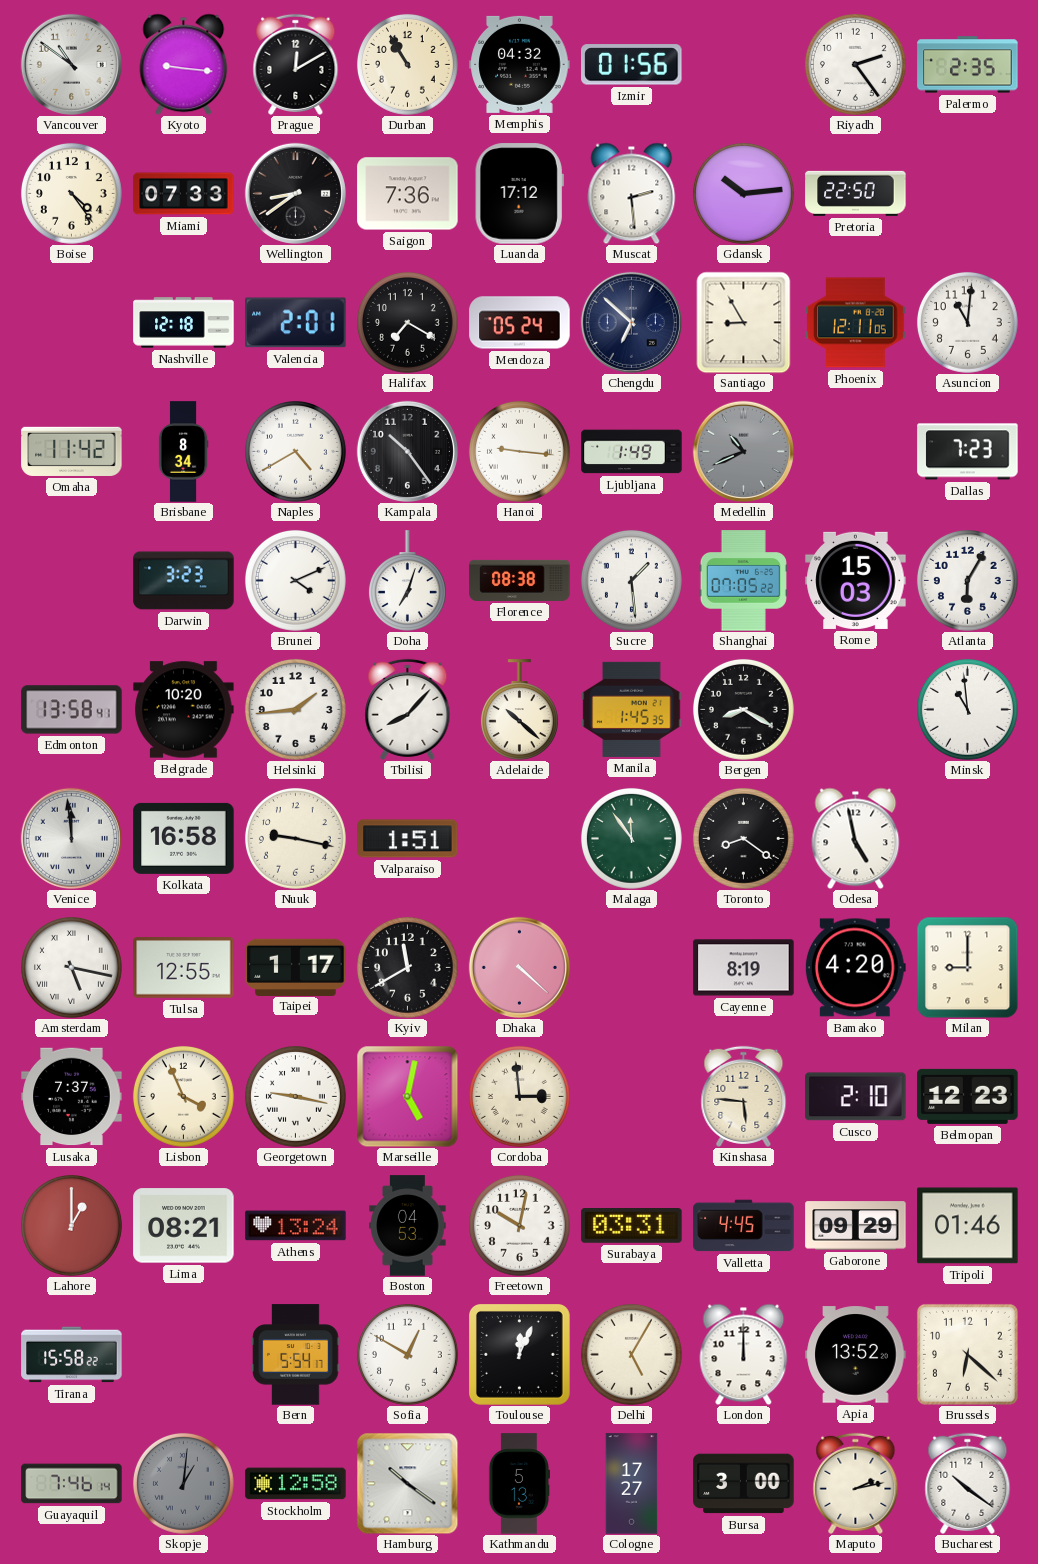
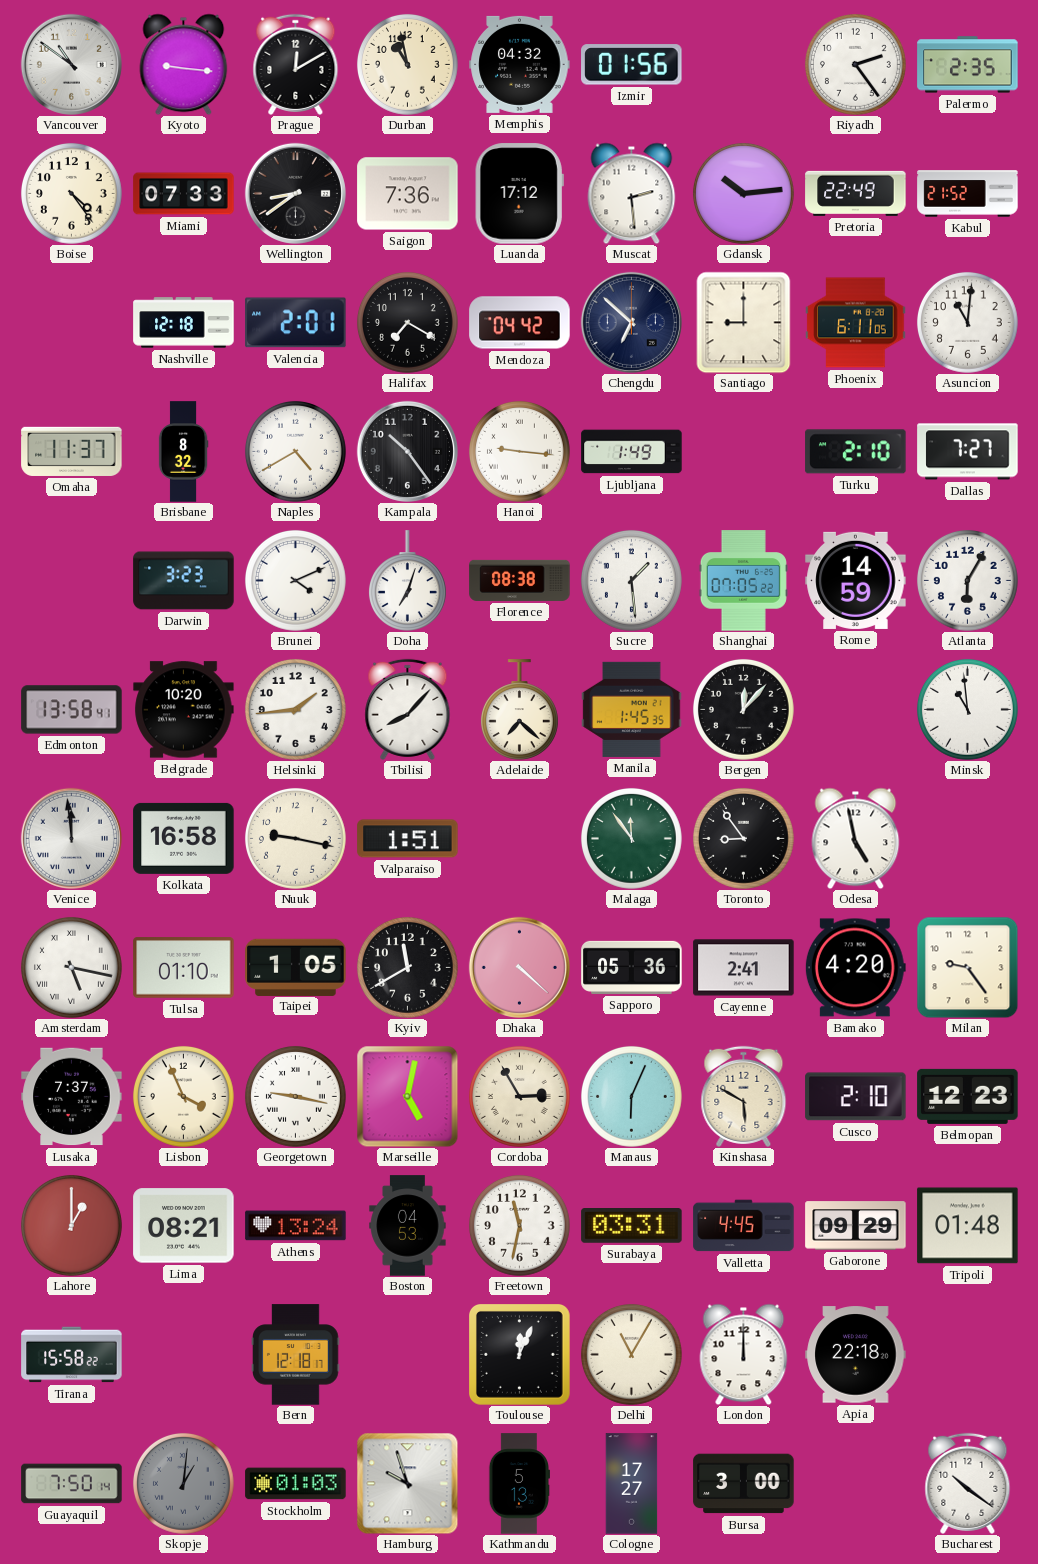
Durban: 10:55 -> 10:58 (407, 64)
Pretoria: 22:50 -> 22:49 (856, 193)
Kabul: none -> 21:52 (968, 194)
Mendoza: 05:24 -> 04:42 (520, 323)
Santiago: 8:55 -> 9:00 (744, 322)
Phoenix: 12:11 -> 6:11 (856, 323)
Omaha: 11:42 -> 11:37 (72, 451)
Brisbane: 8:34 -> 8:32 (183, 452)
Medellin: 10:41 -> none (743, 451)
Turku: none -> 2:10 (856, 452)
Dallas: 7:23 -> 7:27 (968, 452)
Rome: 15:03 -> 14:59 (856, 580)
Adelaide: 10:22 -> 7:22 (519, 710)
Bergen: 8:20 -> 12:07 (743, 709)
Toronto: 8:21 -> 8:54 (743, 838)
Tulsa: 12:55 -> 01:10 (184, 968)
Taipei: 1:17 -> 1:05 (296, 967)
Sapporo: none -> 05:36 (632, 967)
Cayenne: 8:19 -> 2:41 (744, 968)
Milan: 9:00 -> 9:24 (967, 967)
Cordoba: 2:59 -> 2:55 (519, 1096)
Manaus: none -> 6:04 (631, 1096)
Kinshasa: 5:46 -> 5:50 (744, 1096)
Freetown: 10:02 -> 11:32 (519, 1225)
Tripoli: 01:46 -> 01:48 (968, 1226)
Bern: 5:54 -> 12:18 (296, 1355)
Sofia: 12:50 -> none (407, 1354)
Delhi: 5:05 -> 11:05 (631, 1354)
Apia: 13:52 -> 22:18 (856, 1355)
Brussels: 6:22 -> none (967, 1354)
Guayaquil: 7:46 -> 7:50 (72, 1484)
Stockholm: 12:58 -> 01:03 (296, 1484)
Hamburg: 10:21 -> 9:57 (407, 1483)
Maputo: 2:13 -> none (856, 1483)
